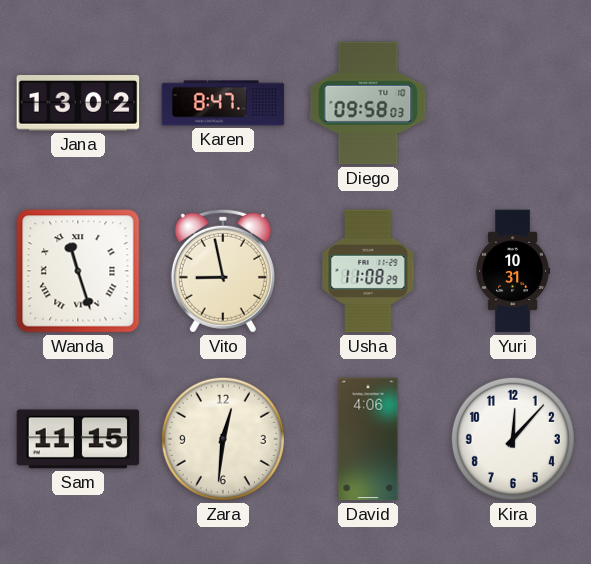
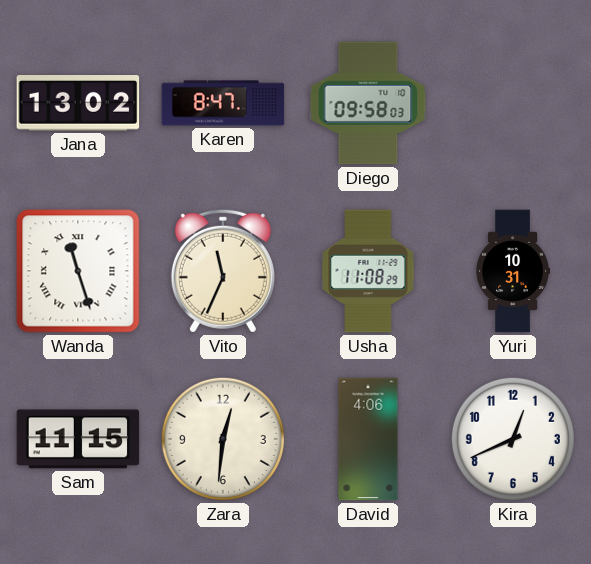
Vito: 8:58 -> 11:34 (223, 271)
Kira: 12:07 -> 12:41 (513, 439)
